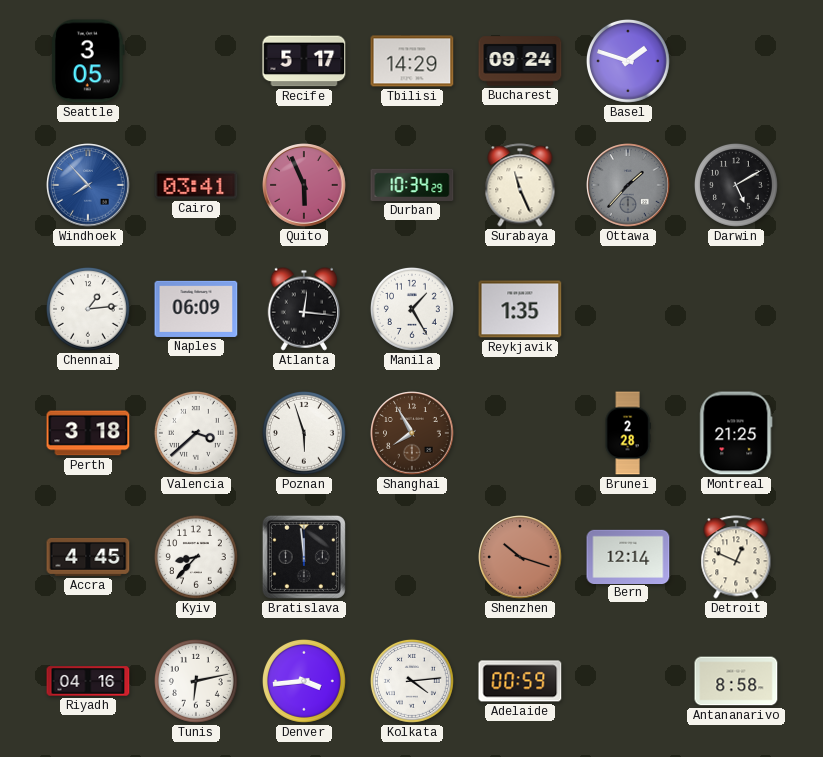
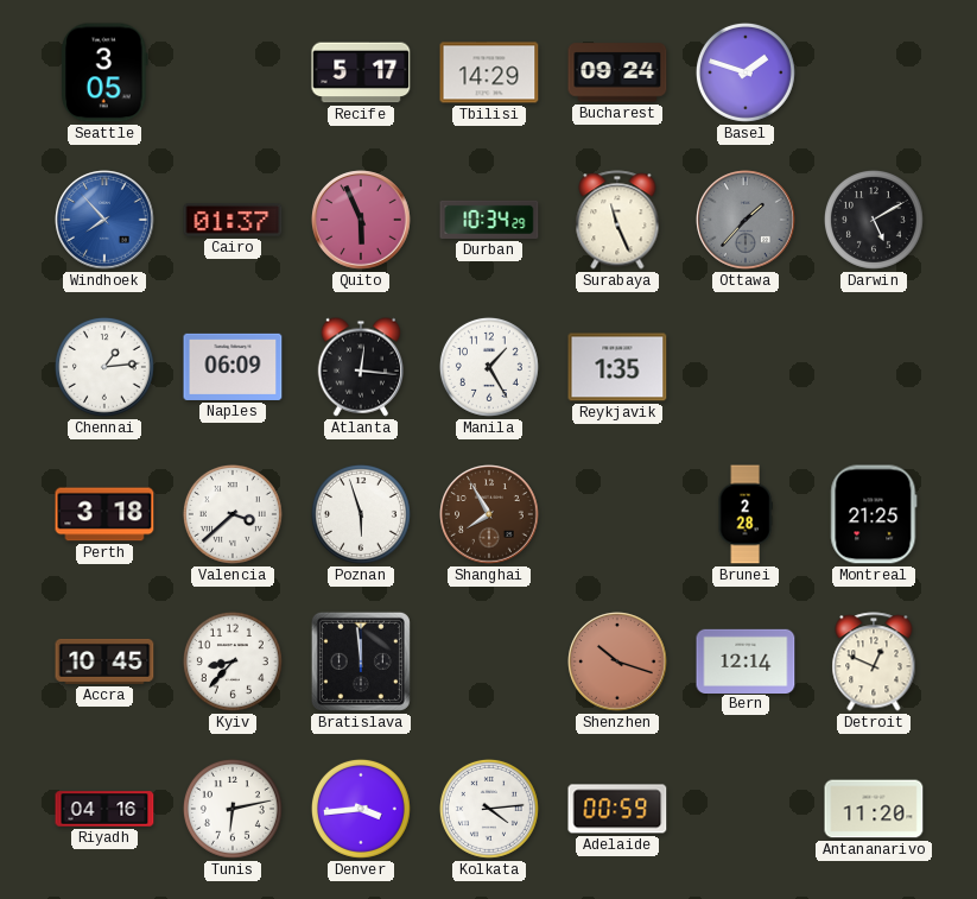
Cairo: 03:41 -> 01:37 (233, 221)
Accra: 4:45 -> 10:45 (104, 661)
Antananarivo: 8:58 -> 11:20 (874, 809)
